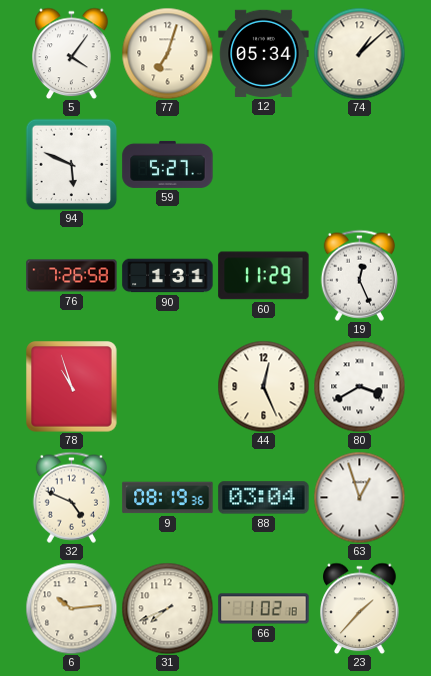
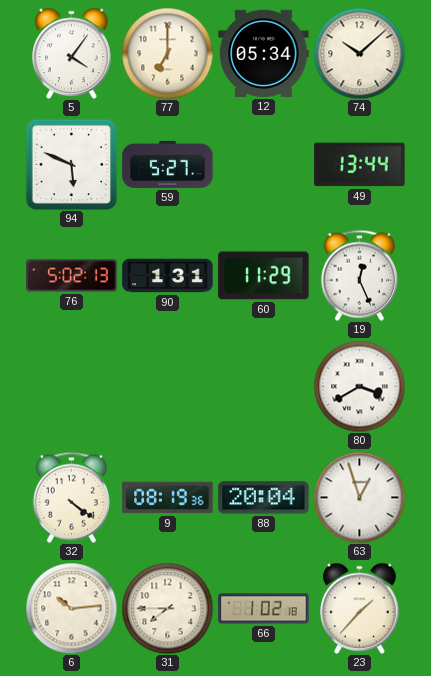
77: 7:03 -> 7:00 (167, 53)
74: 1:08 -> 10:08 (359, 53)
49: none -> 13:44 (360, 165)
76: 7:26 -> 5:02 (72, 276)
78: 10:57 -> none (72, 387)
44: 12:26 -> none (263, 386)
32: 4:49 -> 4:21 (71, 497)
88: 03:04 -> 20:04 (264, 498)
31: 7:41 -> 7:45 (167, 608)
